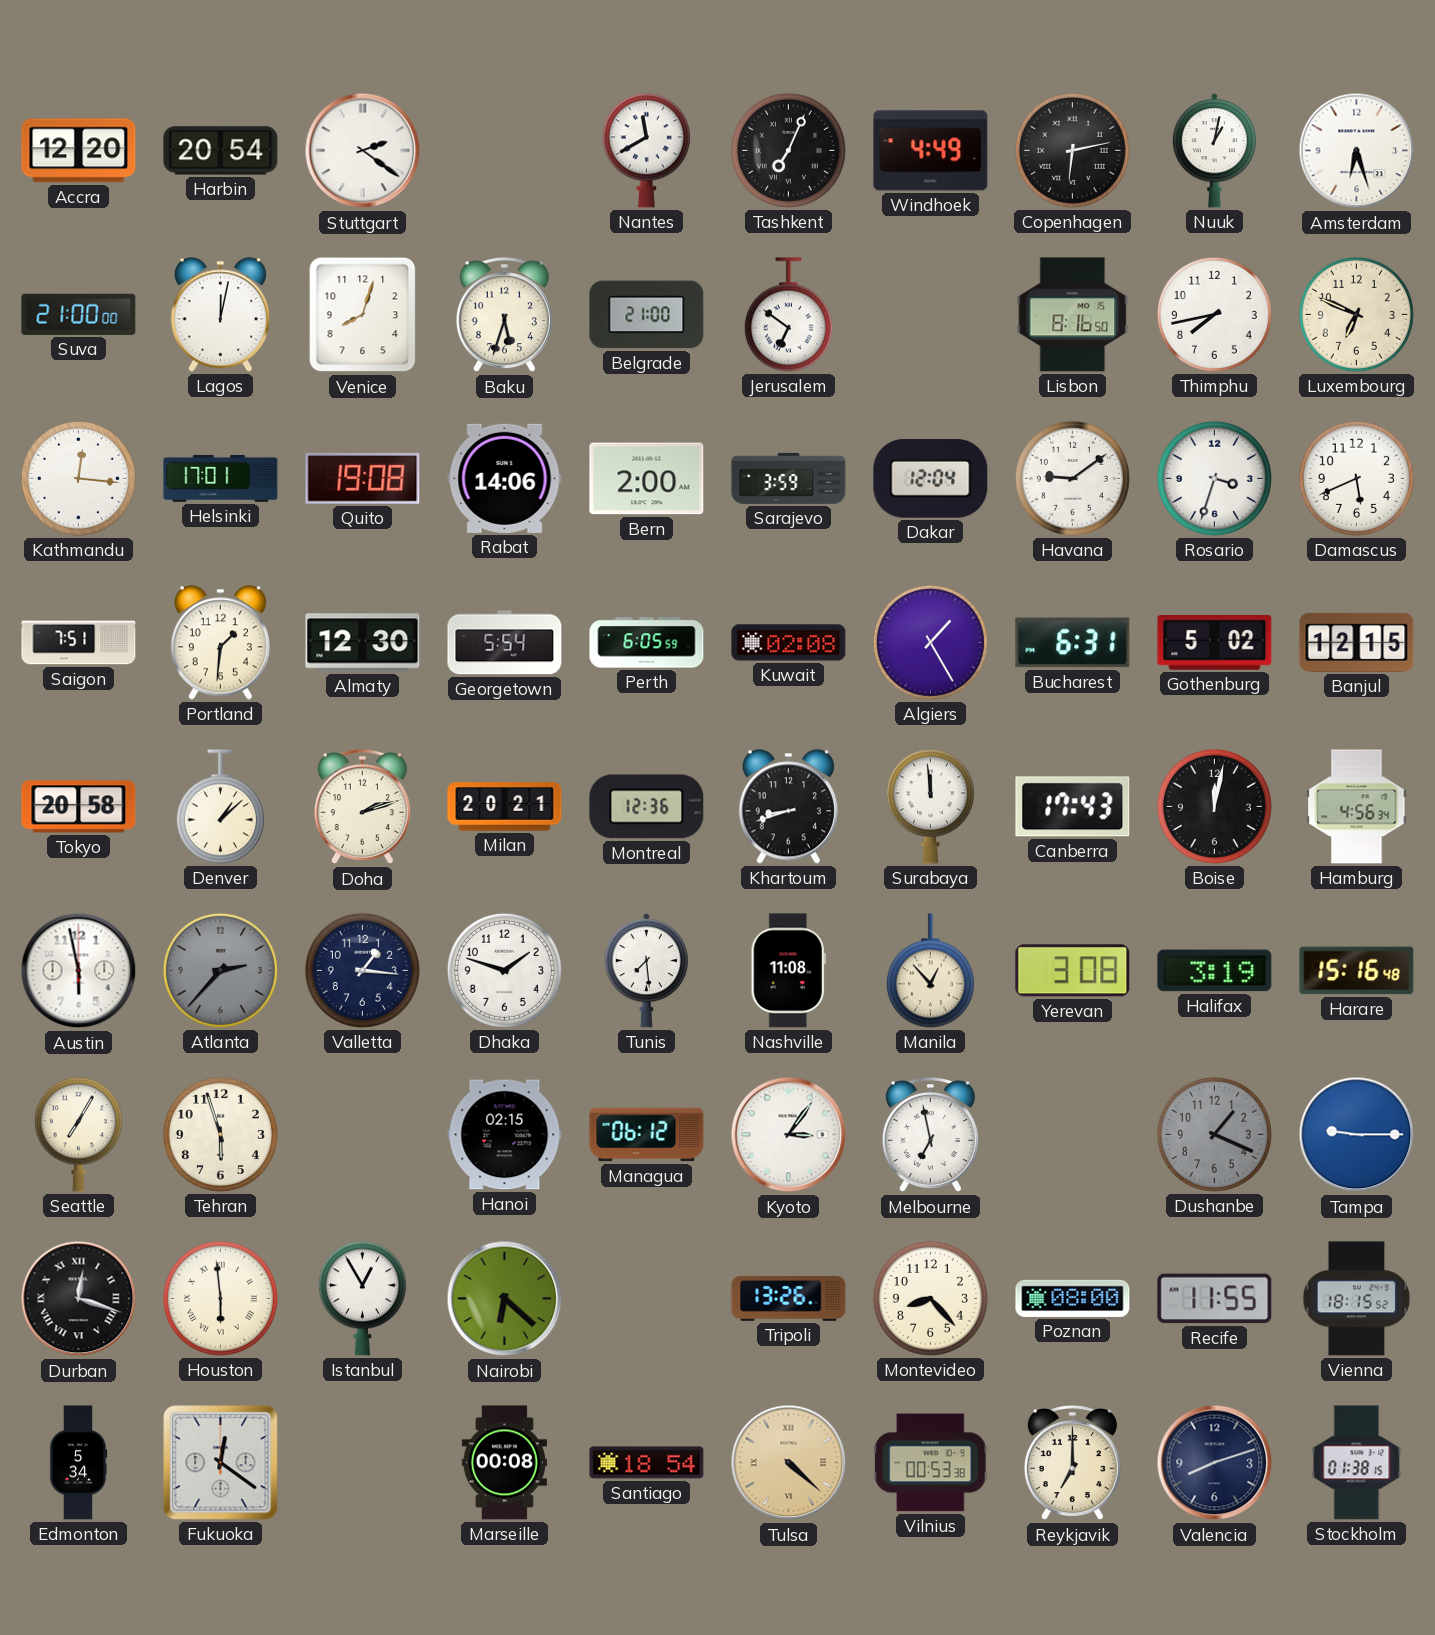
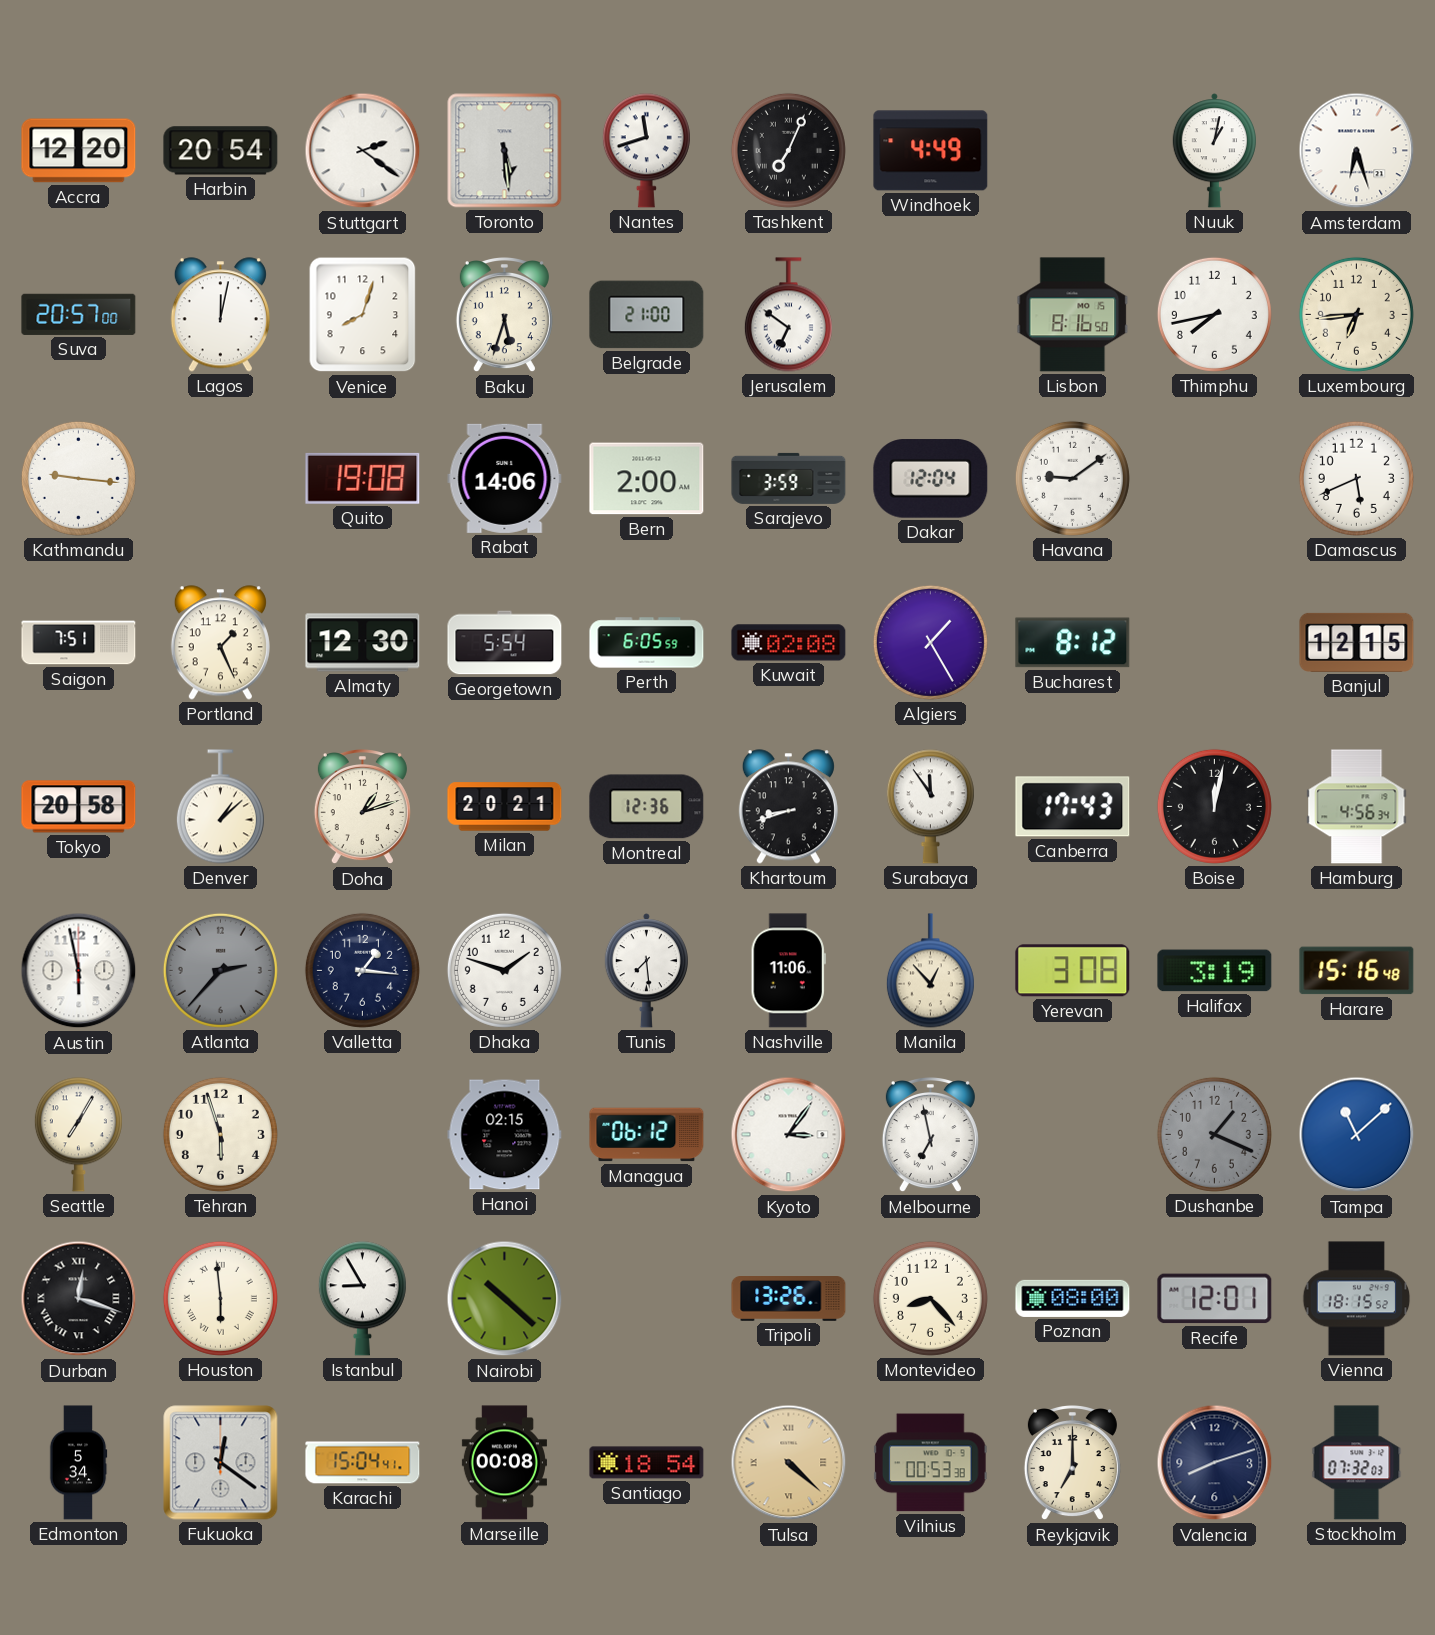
Toronto: none -> 5:29 (505, 151)
Nantes: 11:40 -> 11:42 (646, 151)
Copenhagen: 6:13 -> none (1072, 150)
Suva: 21:00 -> 20:57 (79, 314)
Luxembourg: 6:49 -> 6:44 (1356, 314)
Kathmandu: 12:16 -> 9:16 (78, 478)
Helsinki: 17:01 -> none (221, 478)
Rosario: 3:33 -> none (1214, 478)
Portland: 1:31 -> 1:26 (220, 643)
Bucharest: 6:31 -> 8:12 (1073, 643)
Gothenburg: 5:02 -> none (1215, 643)
Doha: 2:12 -> 1:12 (362, 808)
Surabaya: 11:59 -> 11:54 (930, 807)
Nashville: 11:08 -> 11:06 (788, 971)
Tampa: 9:15 -> 11:08 (1357, 1135)
Istanbul: 12:55 -> 8:55 (362, 1299)
Nairobi: 6:22 -> 10:22 (505, 1299)
Recife: 11:55 -> 12:01 (1215, 1299)
Karachi: none -> 15:04 (363, 1463)
Stockholm: 01:38 -> 07:32 (1357, 1463)
